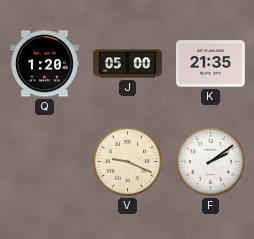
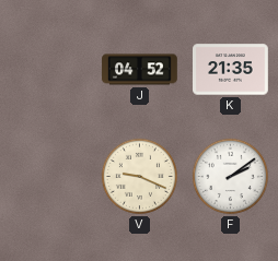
Q: 1:20 -> none (45, 64)
J: 05:00 -> 04:52 (140, 70)
